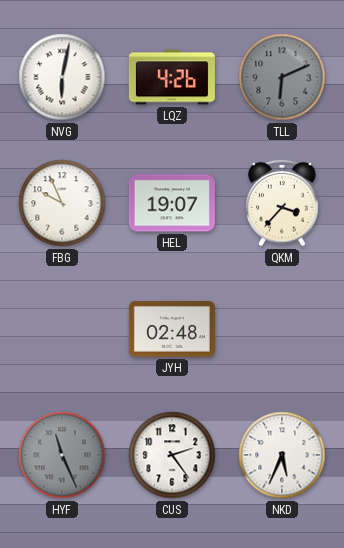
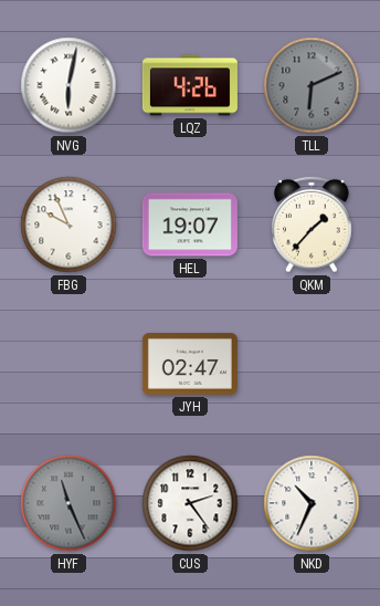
QKM: 3:37 -> 1:37 (312, 224)
JYH: 02:48 -> 02:47 (190, 364)
NKD: 5:34 -> 10:34 (312, 503)
